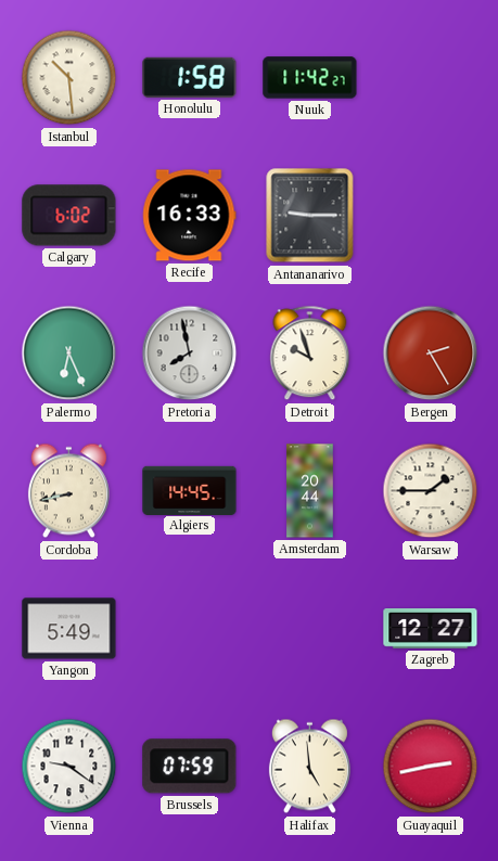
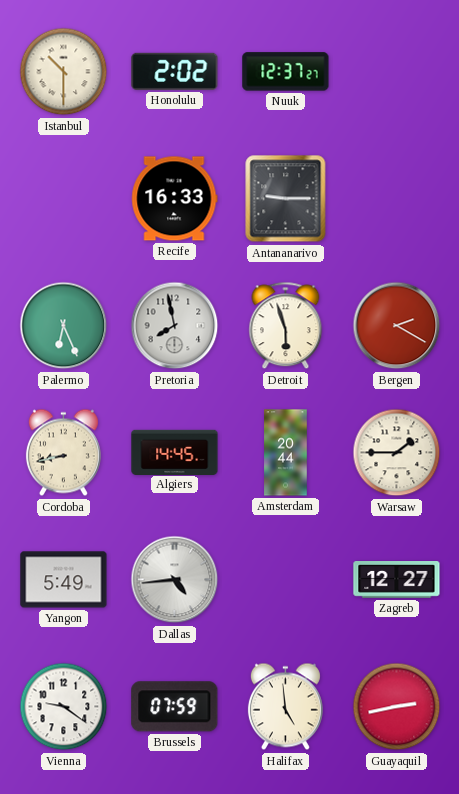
Istanbul: 10:29 -> 10:30 (64, 72)
Honolulu: 1:58 -> 2:02 (175, 71)
Nuuk: 11:42 -> 12:37 (286, 72)
Calgary: 6:02 -> none (69, 216)
Detroit: 9:57 -> 5:57 (286, 326)
Bergen: 2:25 -> 2:20 (397, 326)
Dallas: none -> 4:44 (175, 580)
